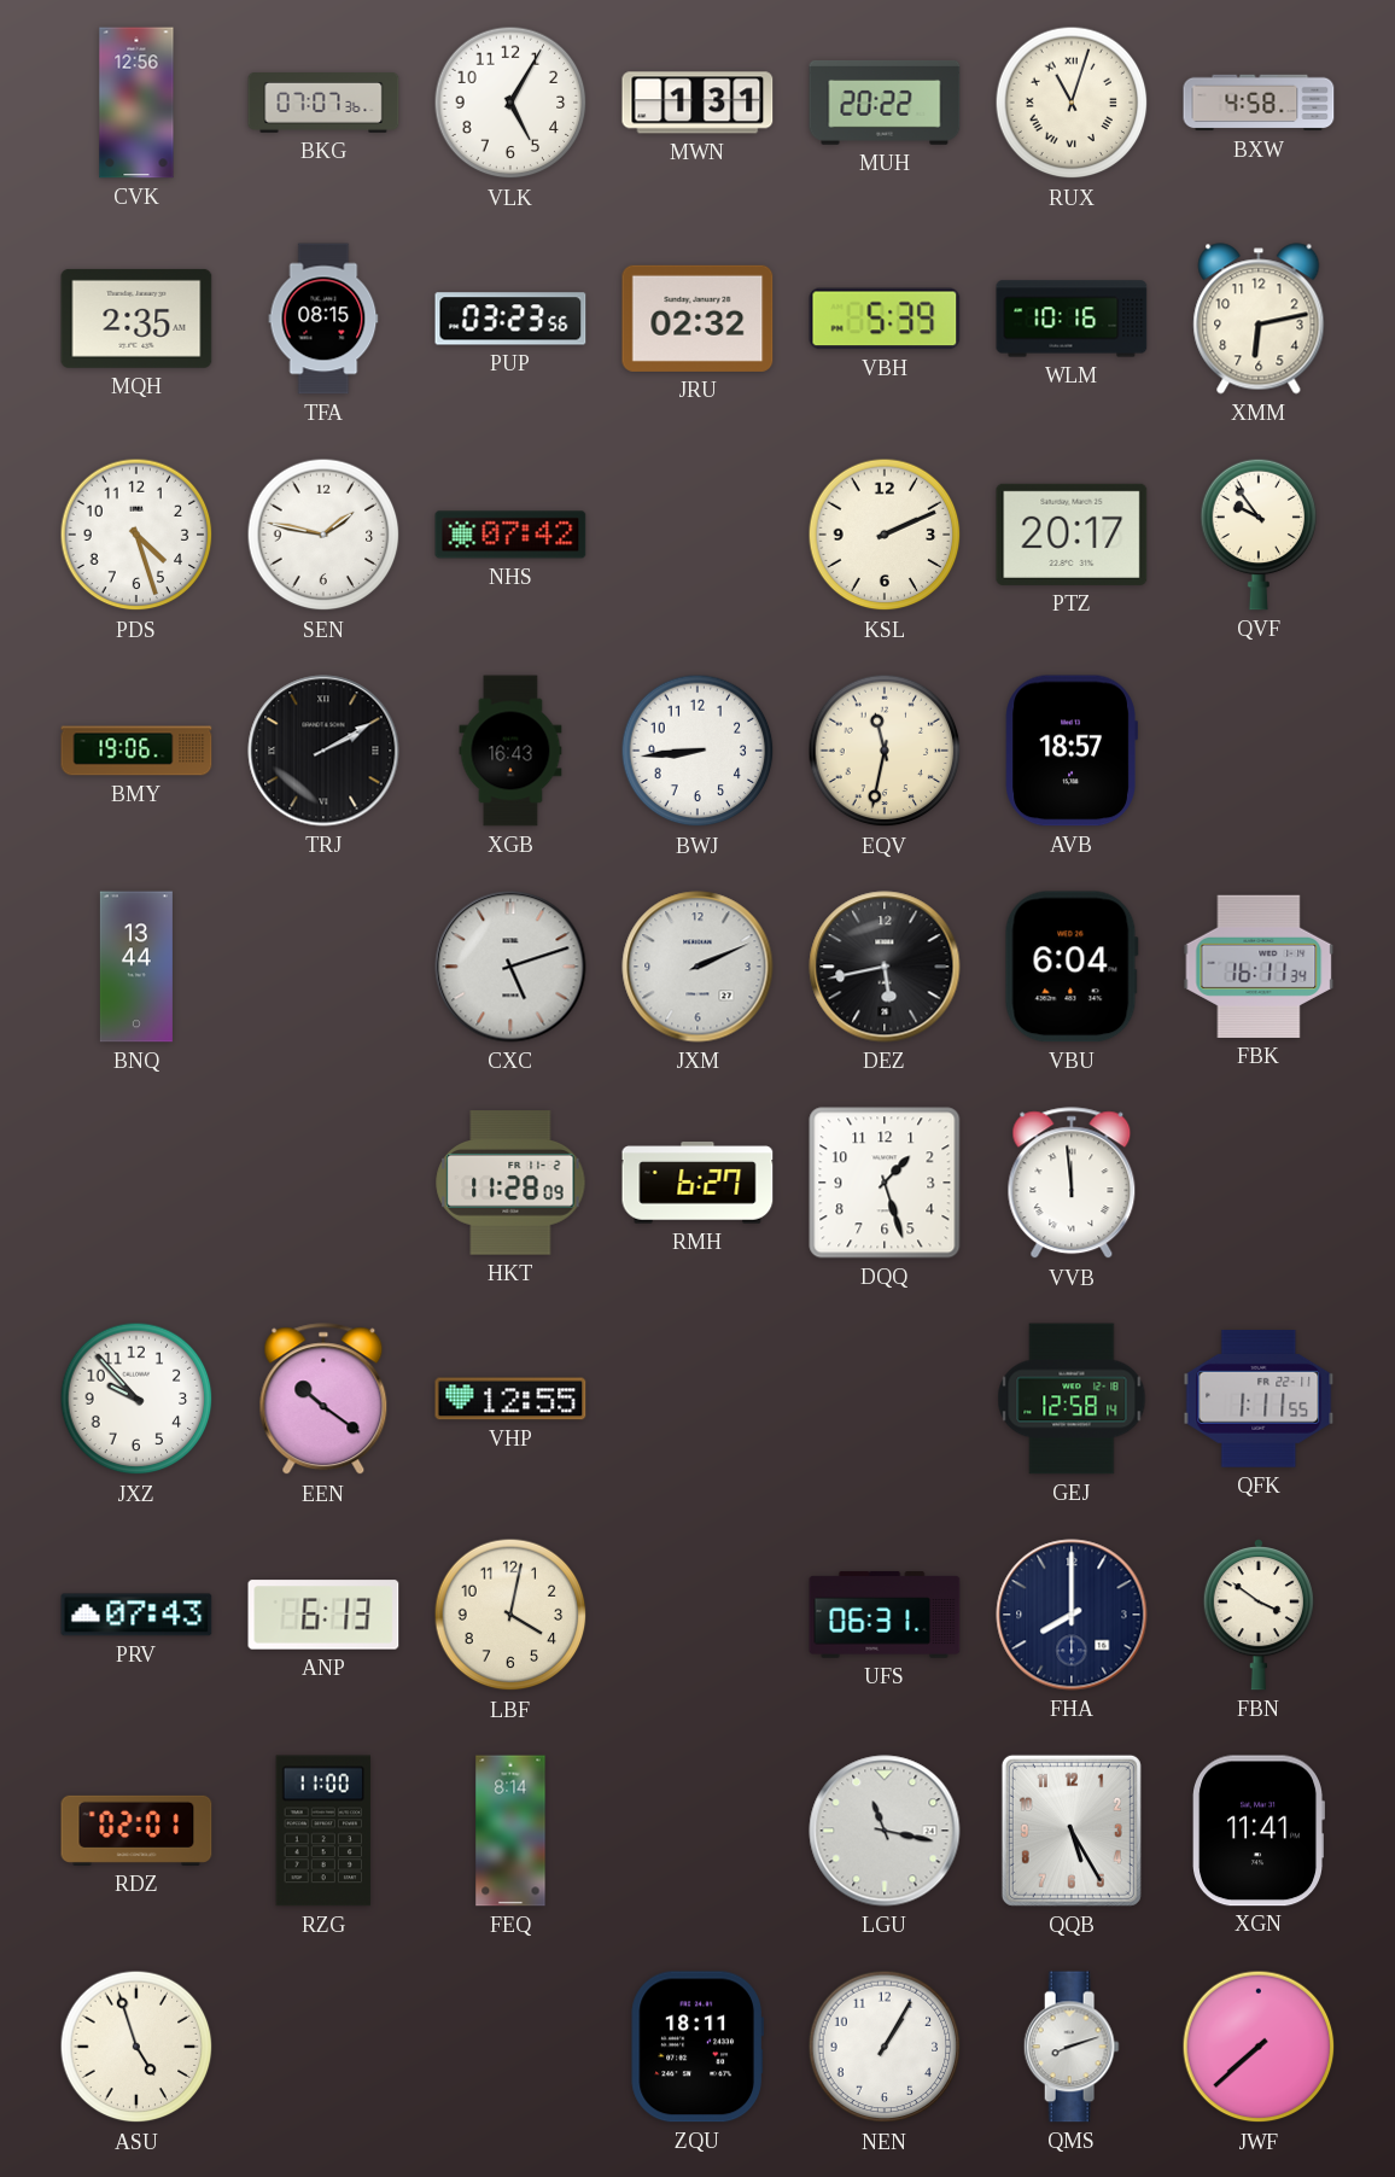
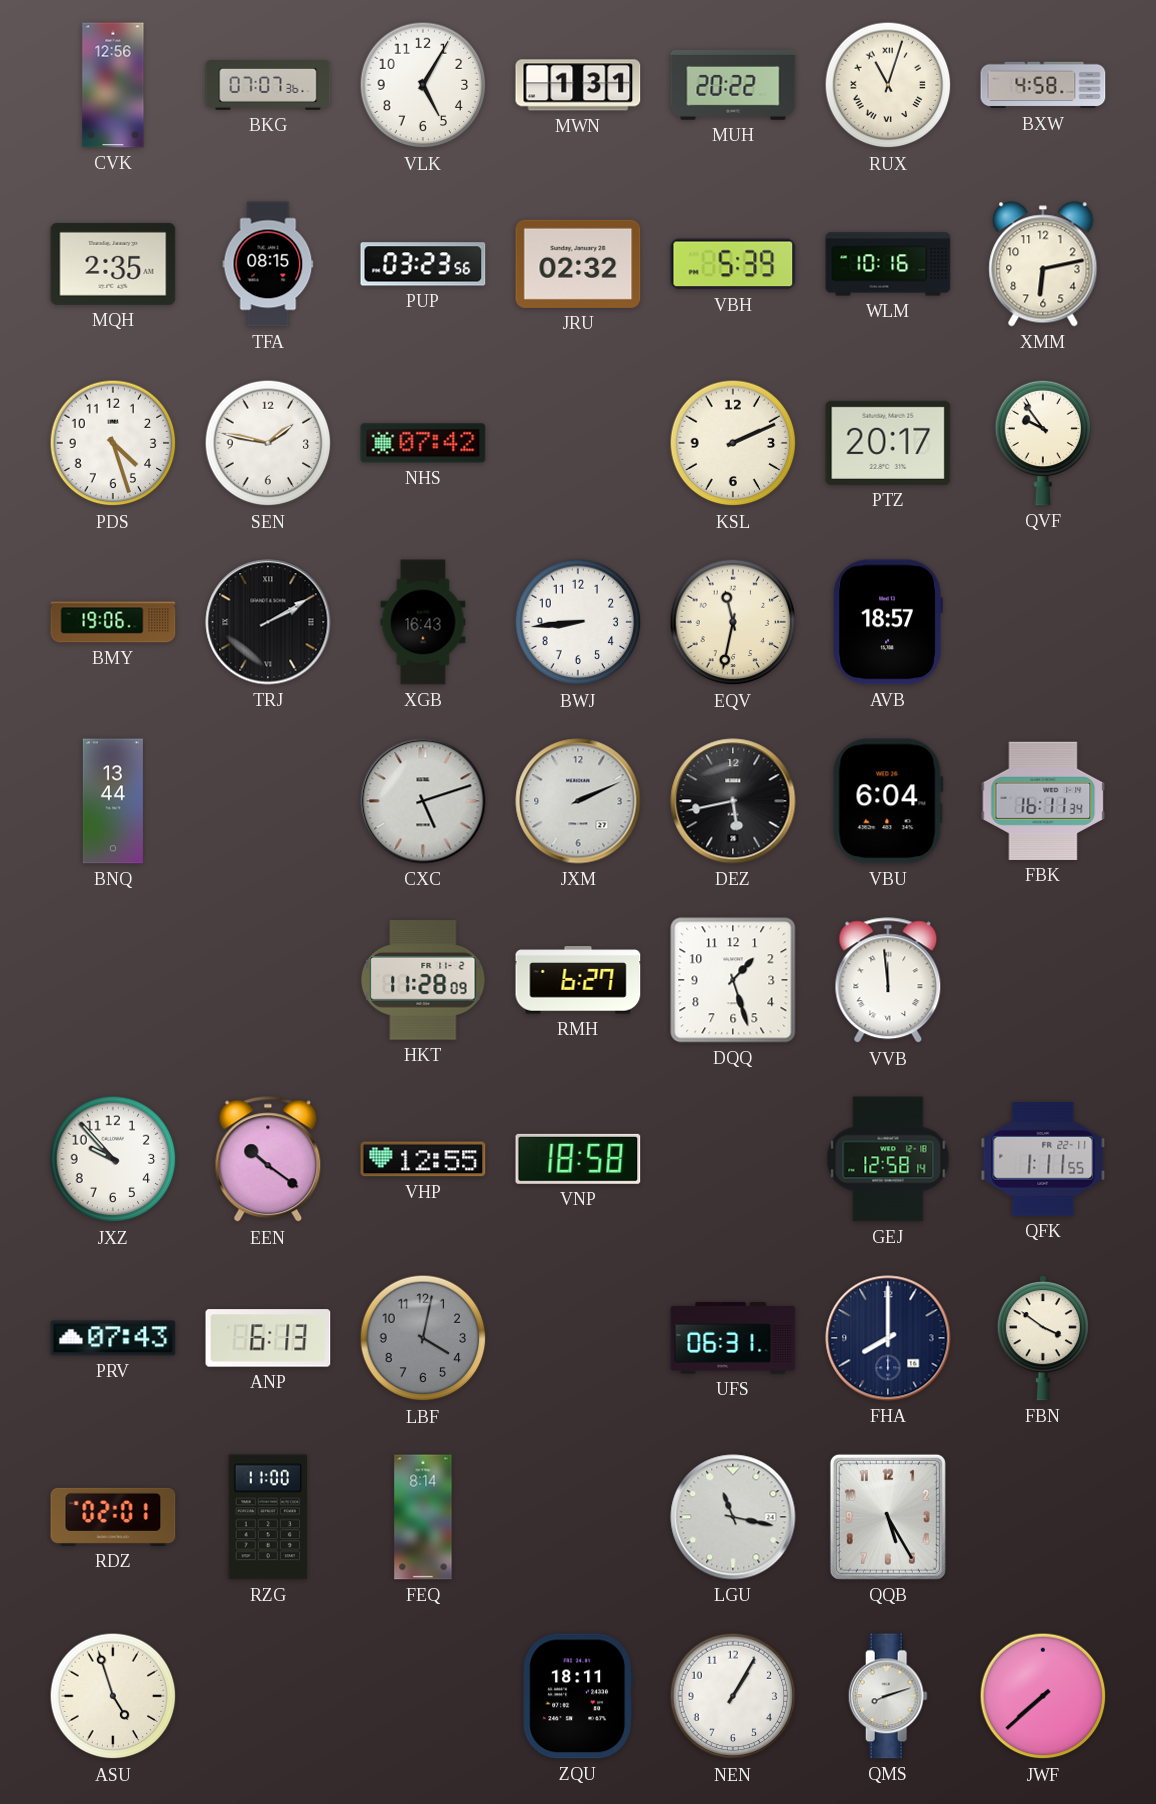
VNP: none -> 18:58 (578, 1159)
LBF dial: cream -> grey (423, 1338)
XGN: 11:41 -> none (1259, 1831)
